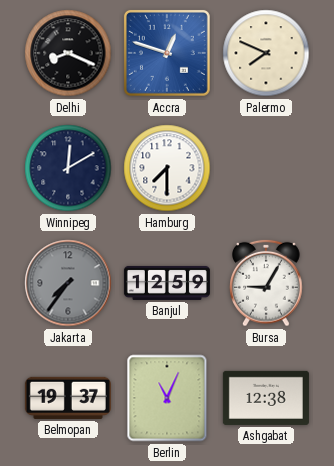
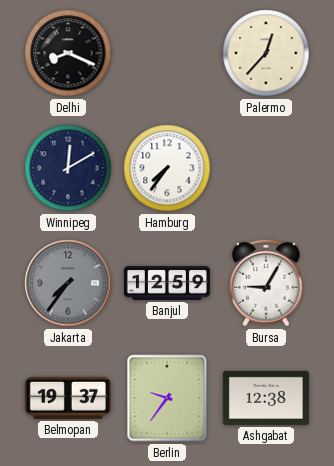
Accra: 12:48 -> none (167, 53)
Palermo: 7:49 -> 12:37 (266, 53)
Hamburg: 7:30 -> 7:36 (167, 168)
Berlin: 11:04 -> 9:36 (167, 398)
